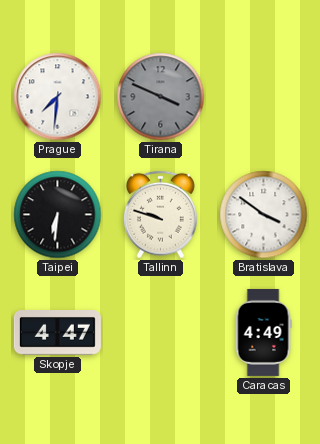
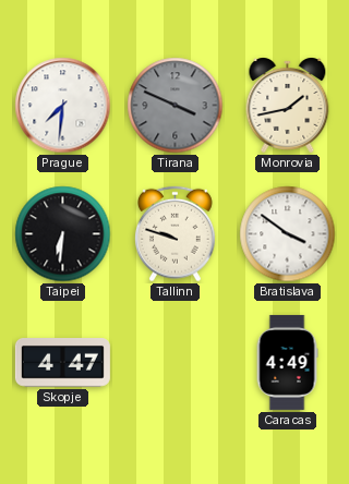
Monrovia: none -> 1:43 (288, 106)
